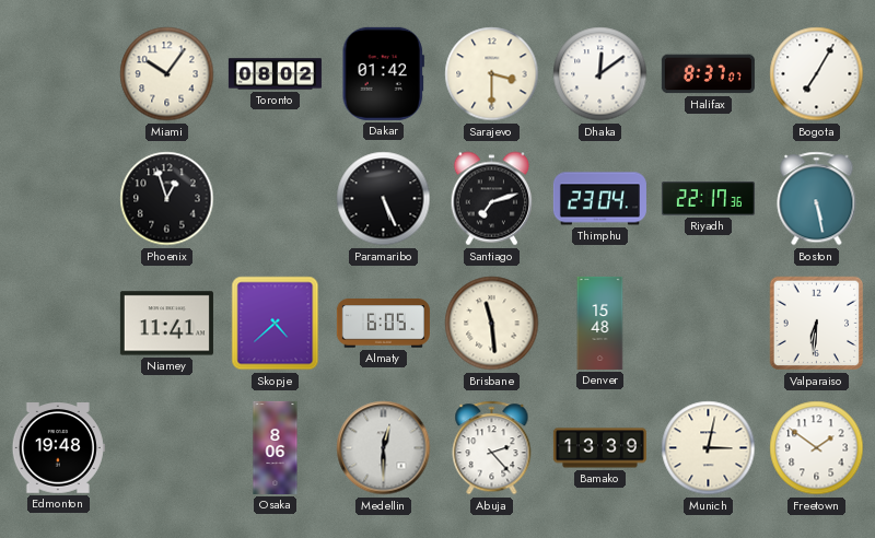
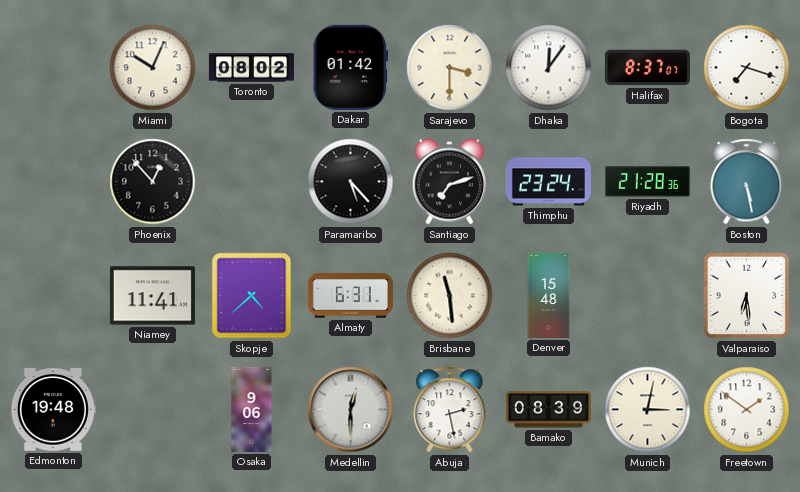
Miami: 10:06 -> 10:04 (153, 68)
Dhaka: 12:09 -> 12:06 (549, 68)
Bogota: 7:05 -> 7:18 (747, 68)
Phoenix: 12:57 -> 12:53 (153, 182)
Paramaribo: 5:26 -> 5:23 (351, 182)
Thimphu: 23:04 -> 23:24 (548, 182)
Riyadh: 22:17 -> 21:28 (647, 182)
Almaty: 6:05 -> 6:31 (350, 296)
Valparaiso: 6:31 -> 6:29 (747, 296)
Osaka: 8:06 -> 9:06 (252, 409)
Abuja: 2:23 -> 2:28 (450, 410)
Bamako: 13:39 -> 08:39 (548, 410)
